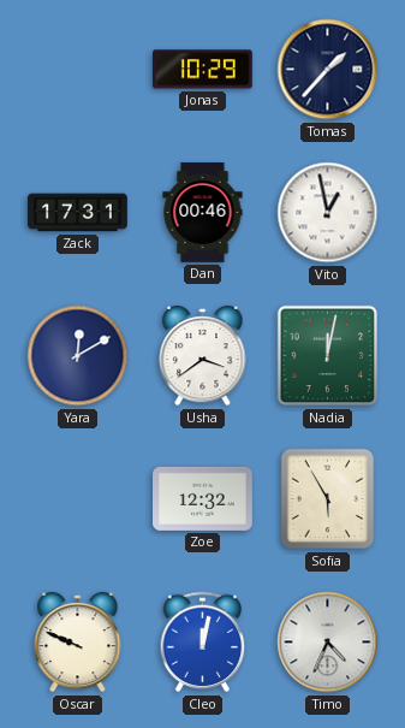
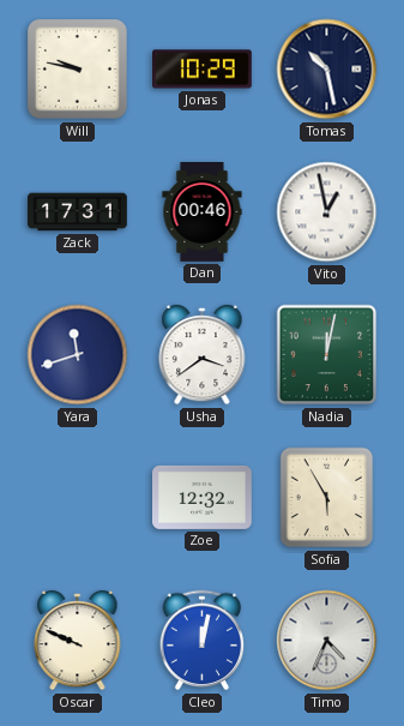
Will: none -> 9:47 (78, 70)
Tomas: 1:37 -> 10:28 (327, 70)
Yara: 12:10 -> 11:42 (78, 355)
